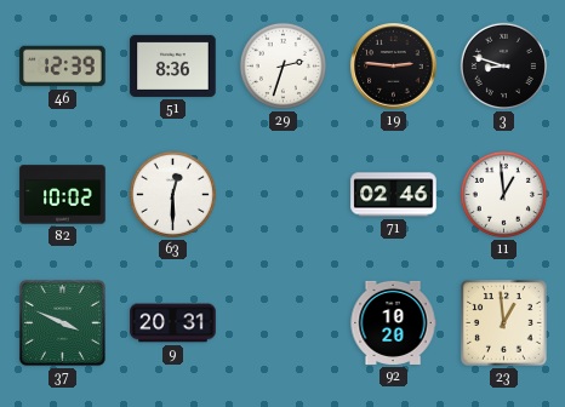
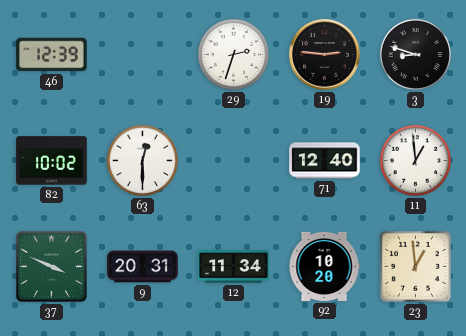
51: 8:36 -> none (173, 65)
71: 02:46 -> 12:40 (325, 161)
12: none -> 11:34 (234, 267)
